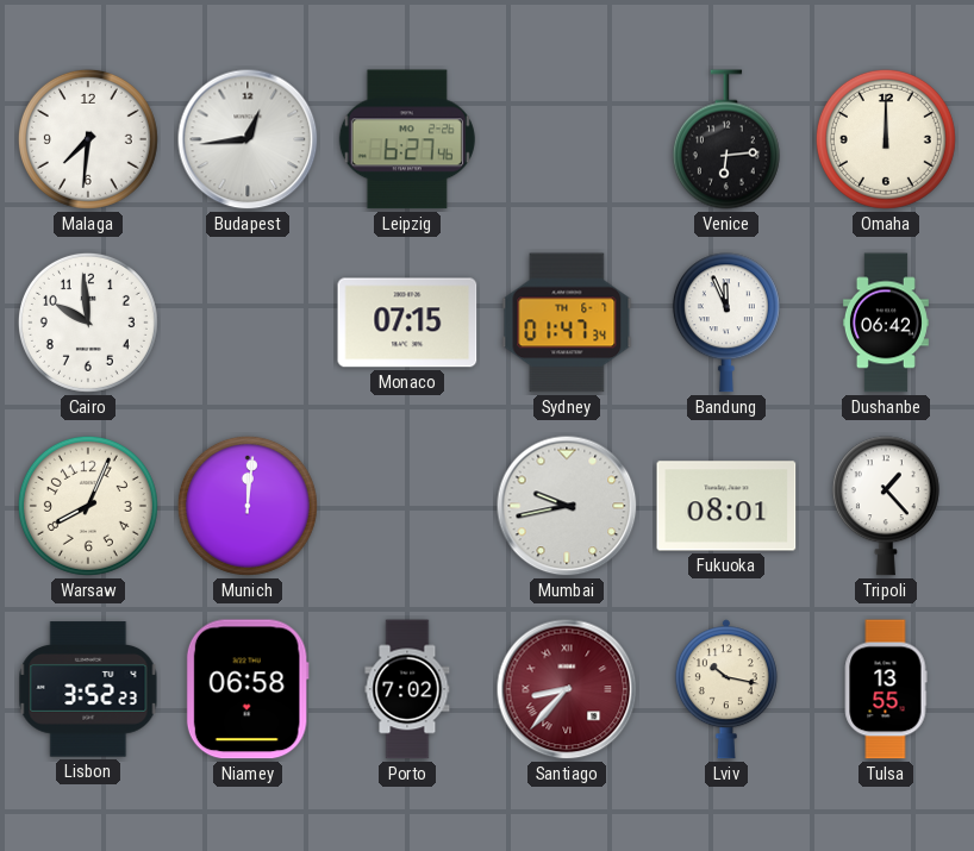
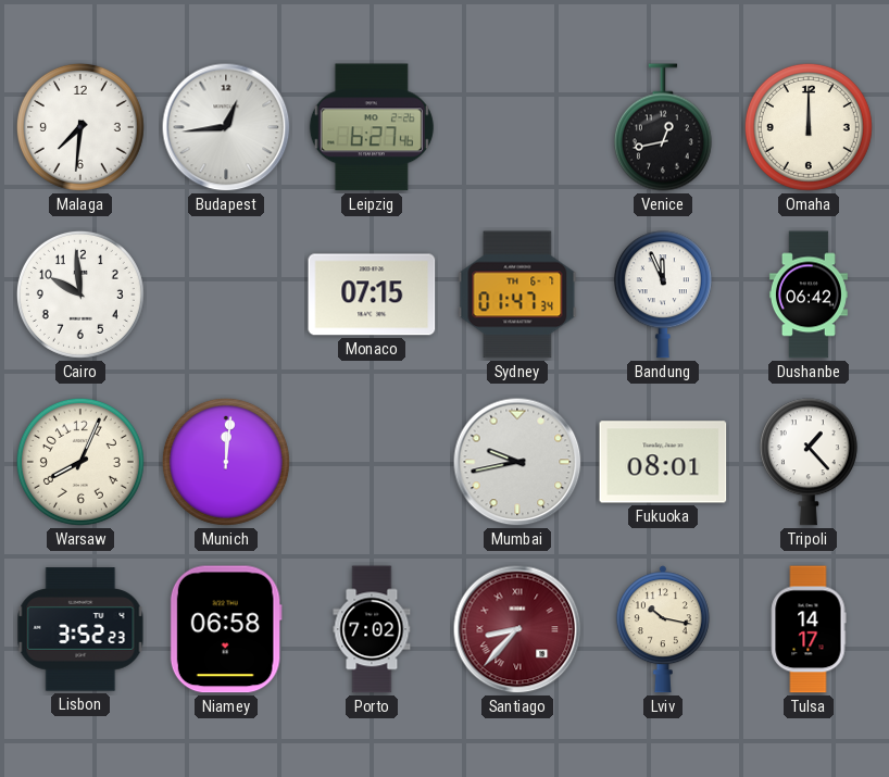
Venice: 6:14 -> 12:43 (663, 127)
Tulsa: 13:55 -> 14:17 (809, 629)
